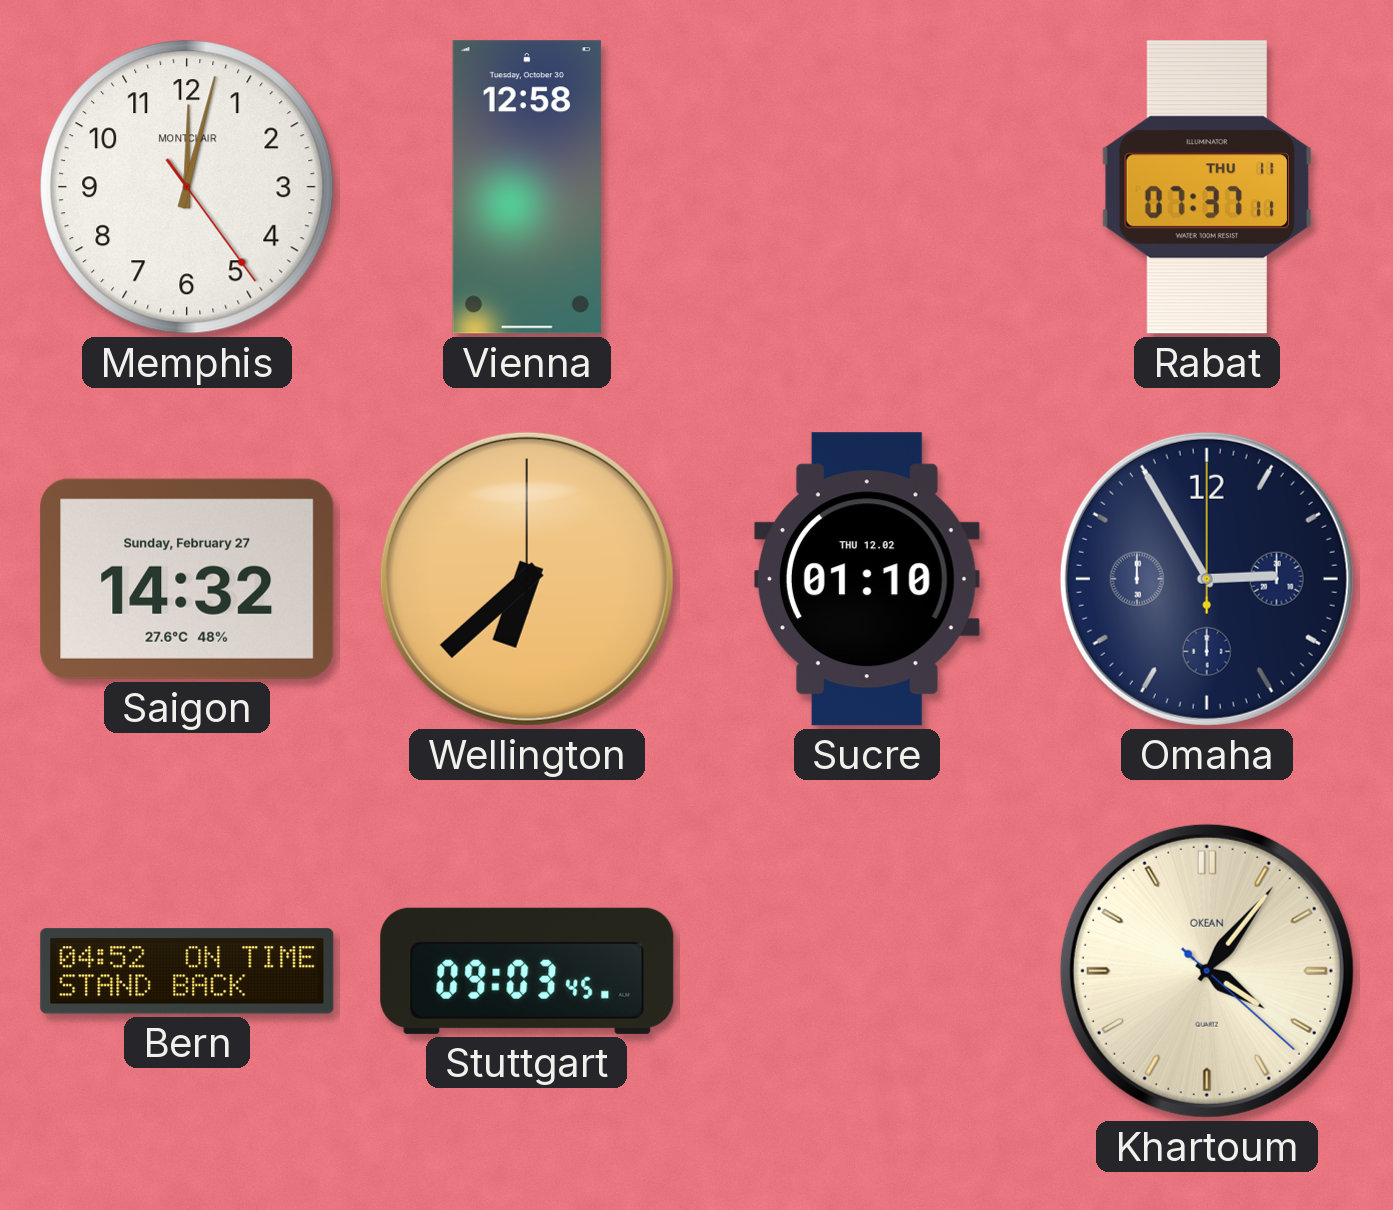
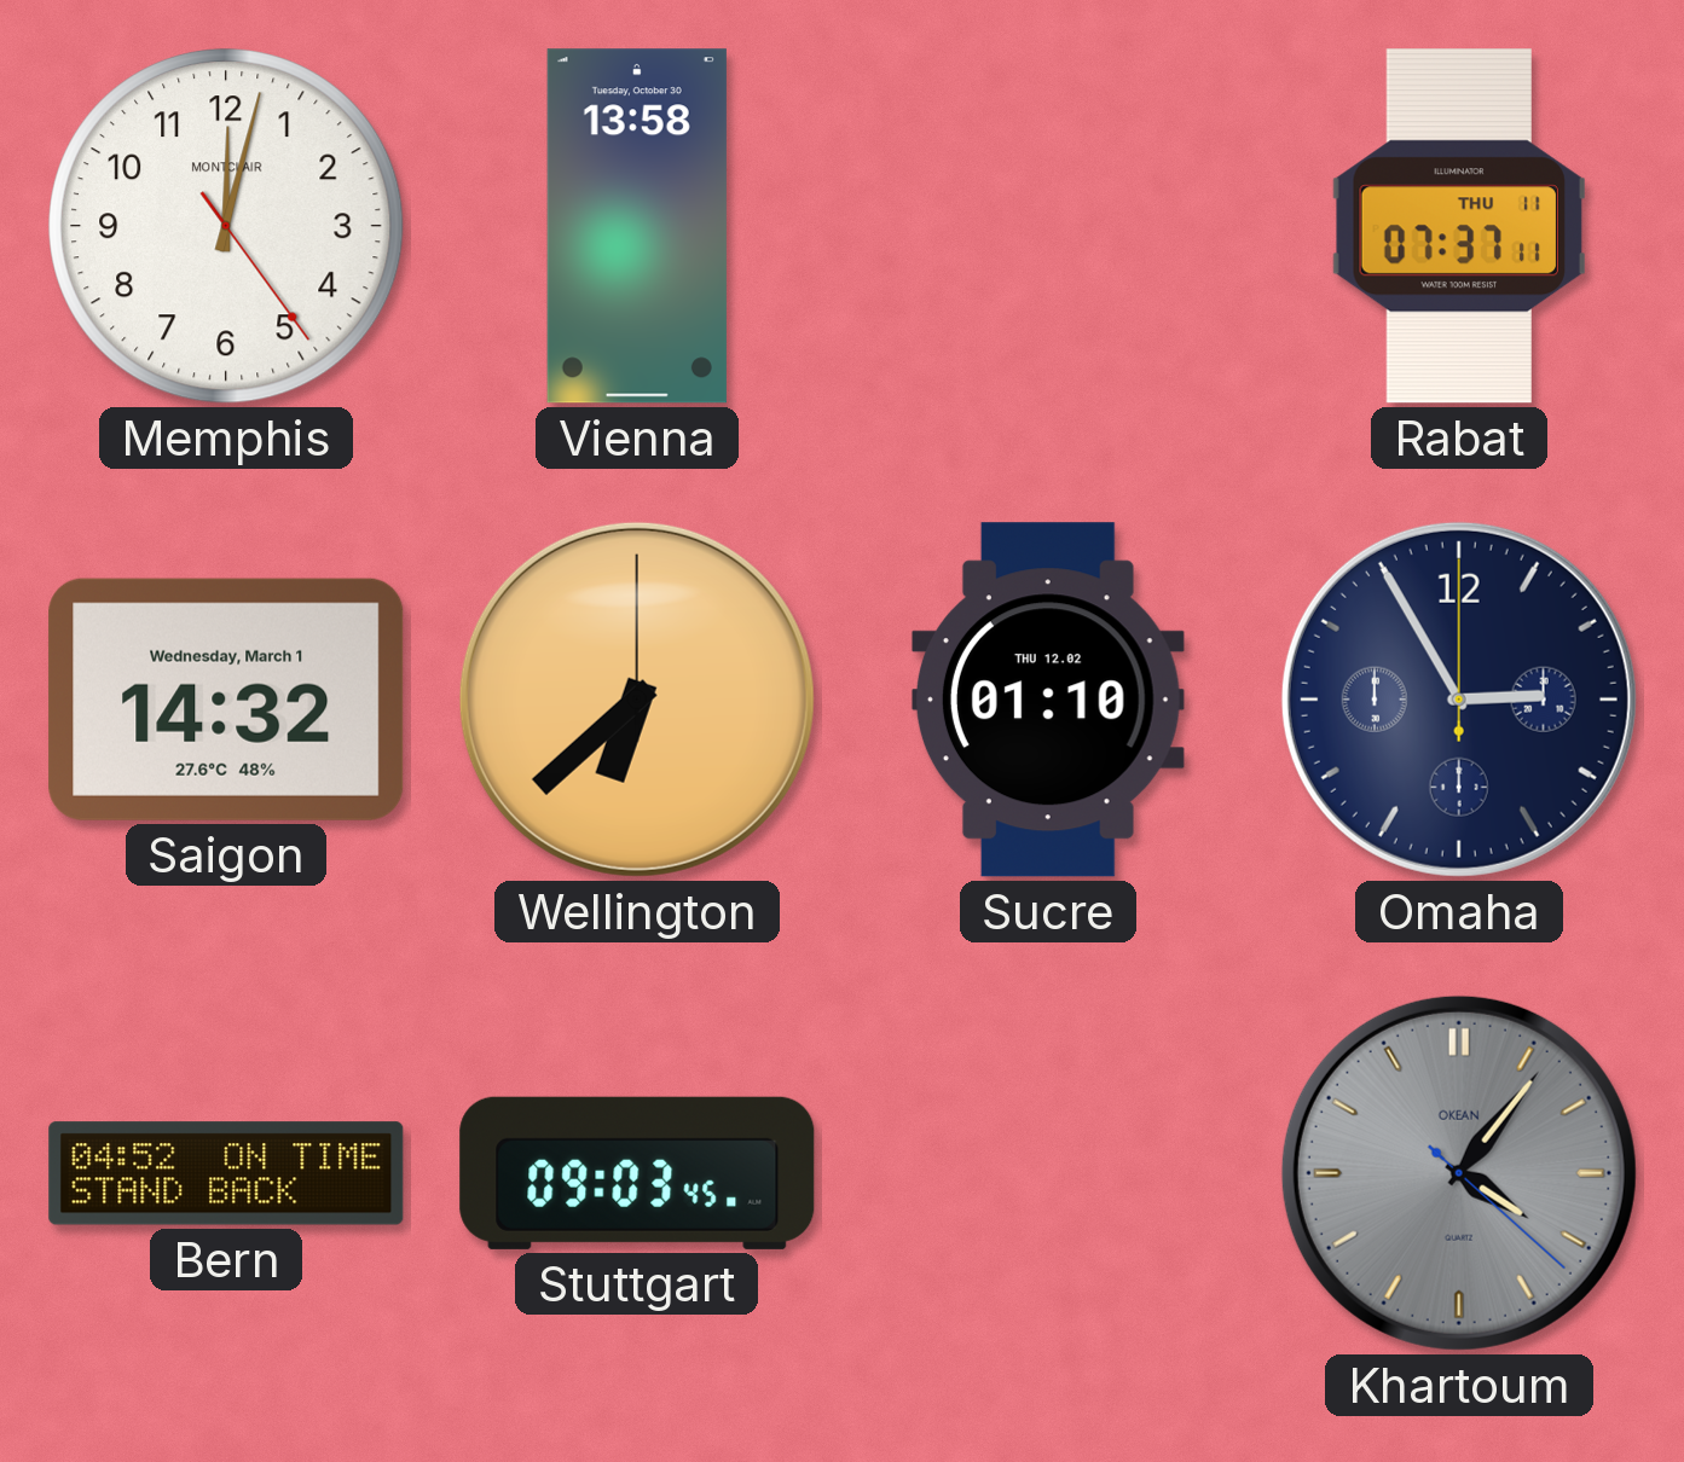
Vienna: 12:58 -> 13:58 (637, 226)
Saigon date: Sunday, February 27 -> Wednesday, March 1 (226, 700)
Khartoum dial: cream -> grey (1459, 1173)
